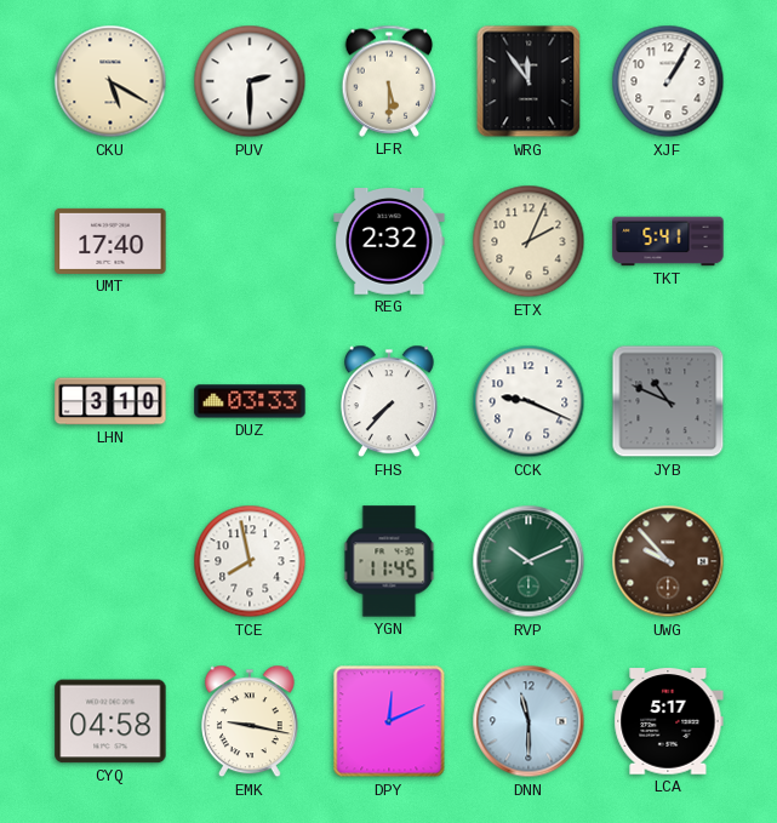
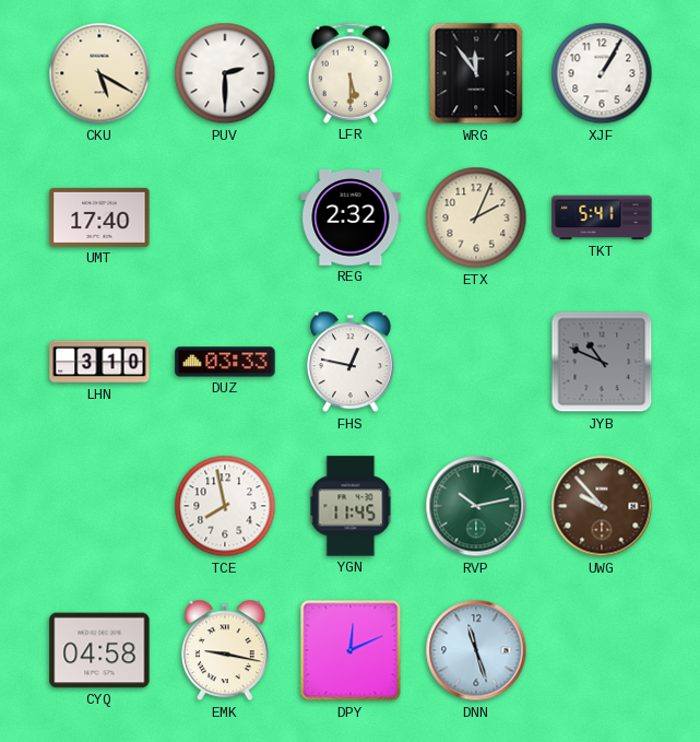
FHS: 7:37 -> 12:47 (351, 362)
CCK: 9:19 -> none (529, 401)
RVP: 10:11 -> 10:13 (476, 506)
DNN: 11:30 -> 11:27 (476, 650)
LCA: 5:17 -> none (668, 721)
